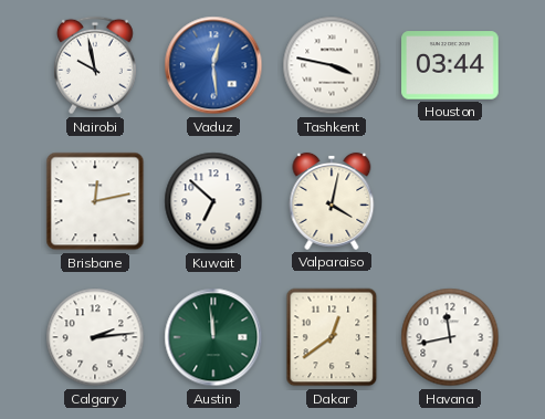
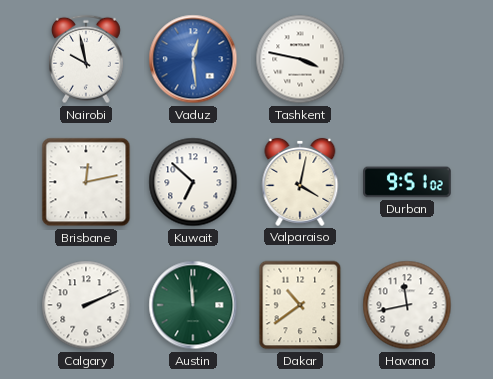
Houston: 03:44 -> none (450, 65)
Durban: none -> 9:51 (407, 182)
Calgary: 2:14 -> 2:11 (86, 305)
Dakar: 12:39 -> 10:39 (300, 305)
